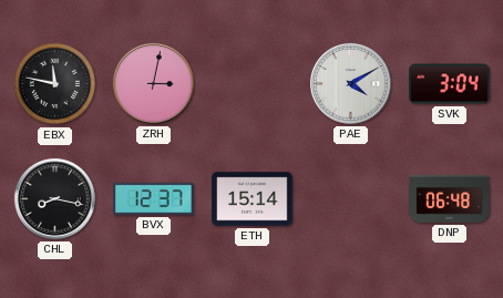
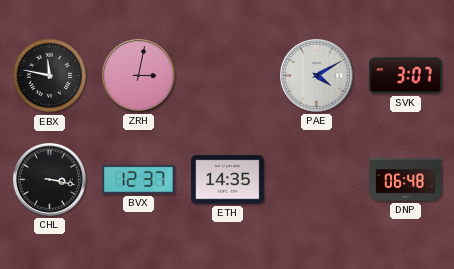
SVK: 3:04 -> 3:07 (406, 76)
CHL: 8:17 -> 3:17 (49, 179)
ETH: 15:14 -> 14:35 (228, 180)
